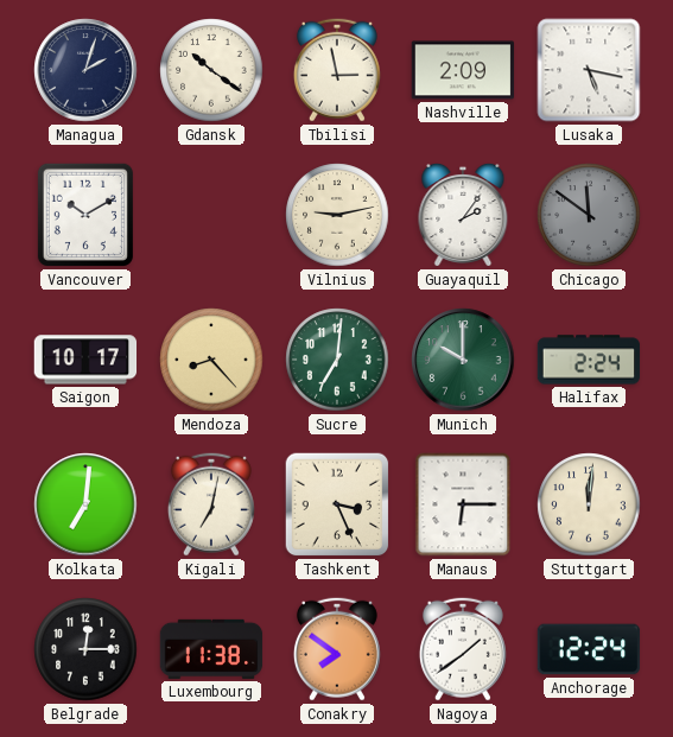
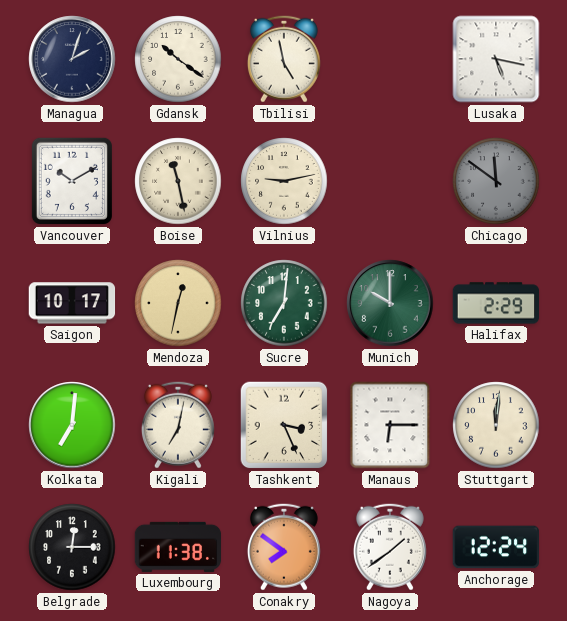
Tbilisi: 2:58 -> 4:58 (284, 59)
Nashville: 2:09 -> none (463, 70)
Boise: none -> 11:28 (178, 181)
Guayaquil: 2:06 -> none (463, 215)
Mendoza: 8:23 -> 12:32 (178, 303)
Halifax: 2:24 -> 2:29 (496, 303)
